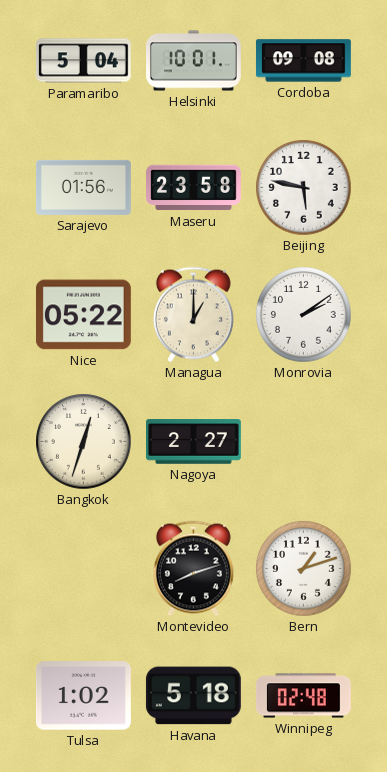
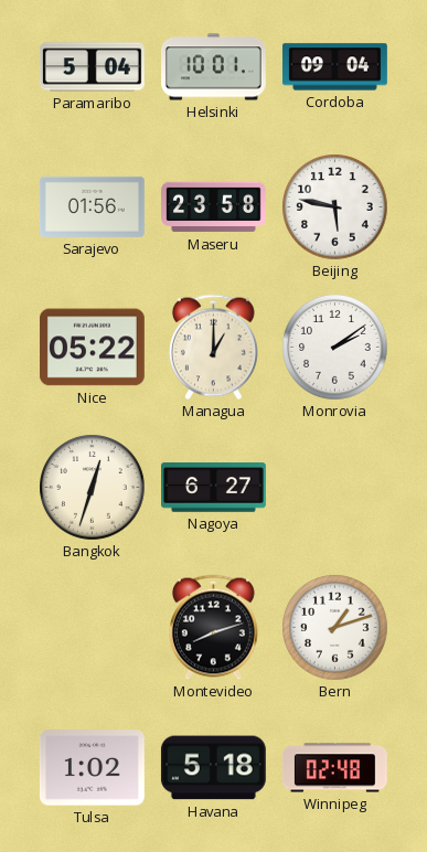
Cordoba: 09:08 -> 09:04 (335, 67)
Nagoya: 2:27 -> 6:27 (214, 488)
